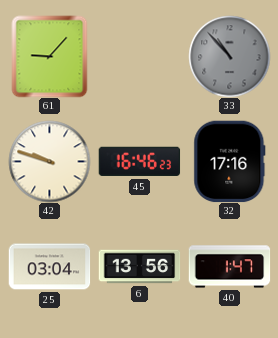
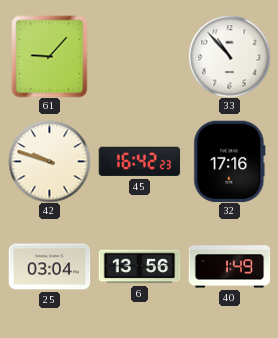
33 dial: grey -> white (229, 56)
45: 16:46 -> 16:42 (139, 162)
40: 1:47 -> 1:49 (229, 267)
